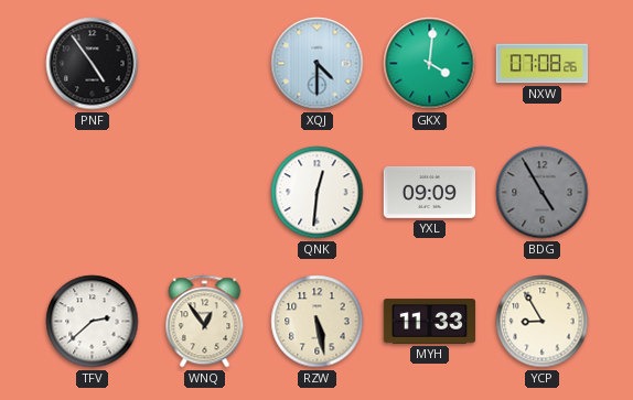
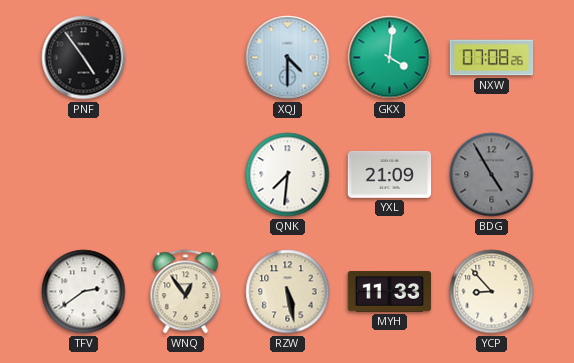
QNK: 12:31 -> 7:31 (288, 175)
YXL: 09:09 -> 21:09 (390, 174)
TFV: 2:38 -> 2:39 (84, 292)
YCP: 8:55 -> 8:53 (492, 292)
